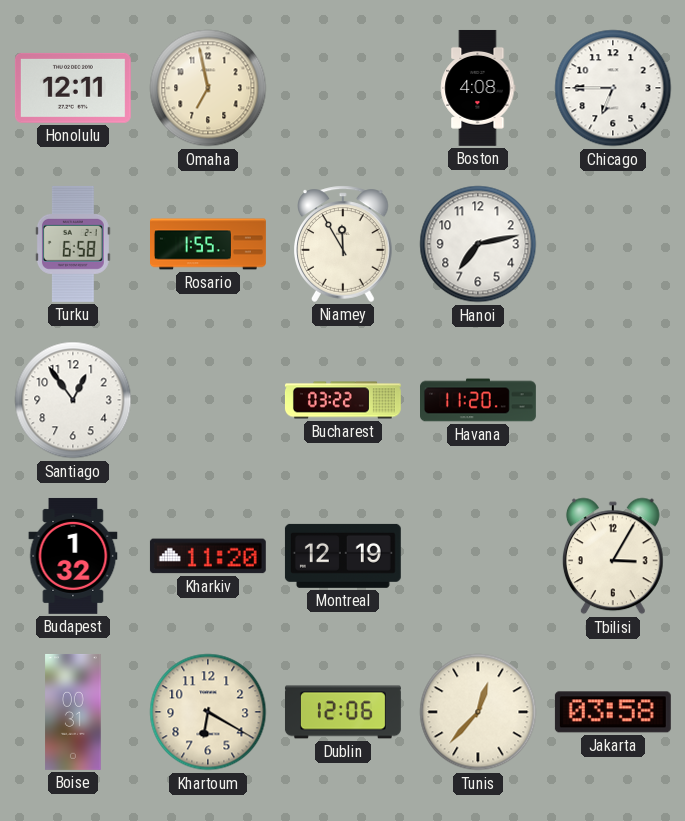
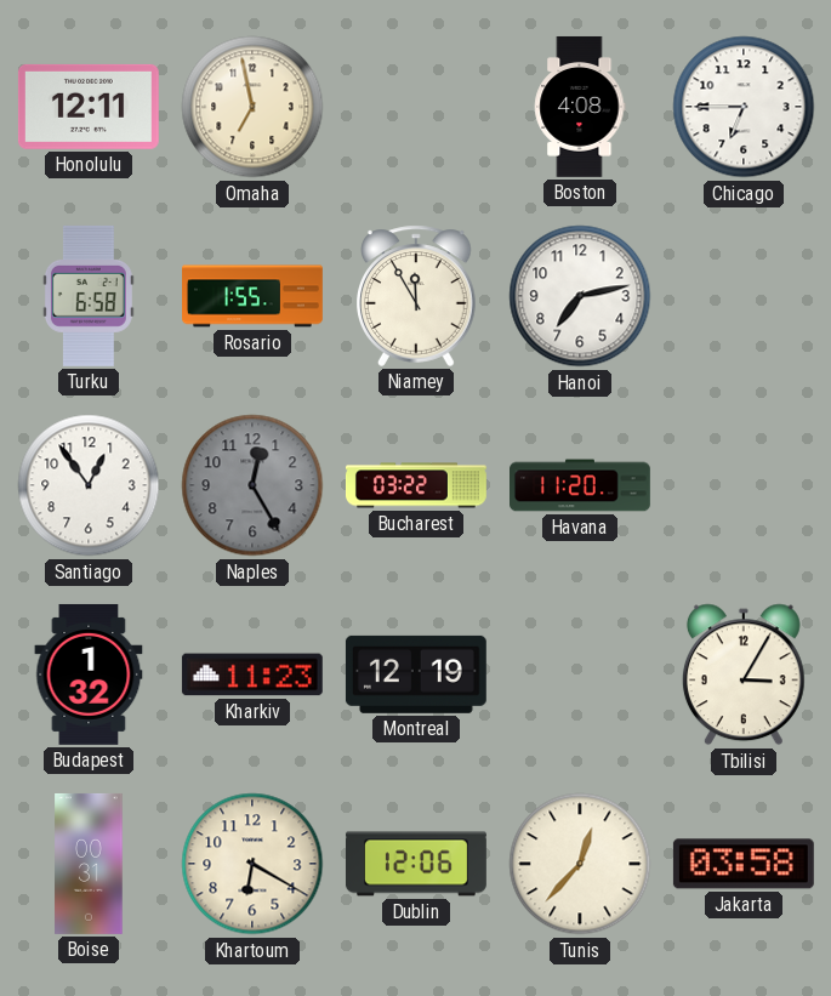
Naples: none -> 12:25 (252, 485)
Kharkiv: 11:20 -> 11:23 (252, 675)
